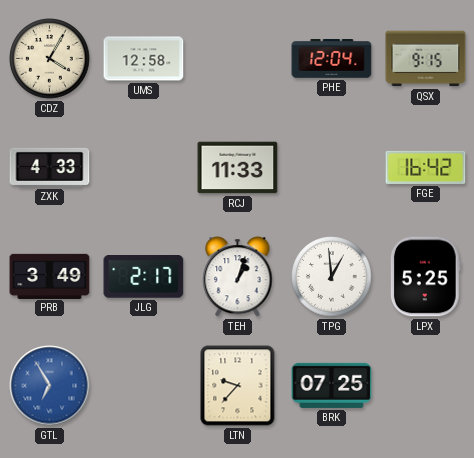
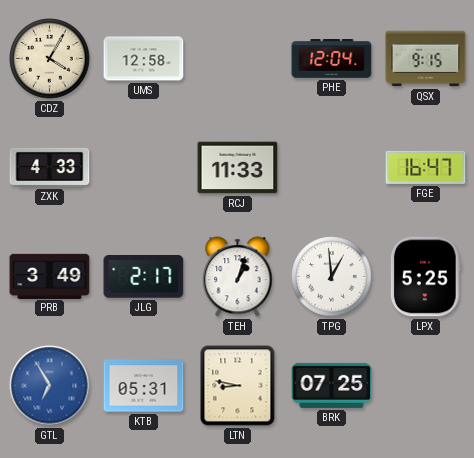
FGE: 16:42 -> 16:47 (426, 167)
KTB: none -> 05:31 (144, 386)
LTN: 9:37 -> 8:47 (238, 386)
